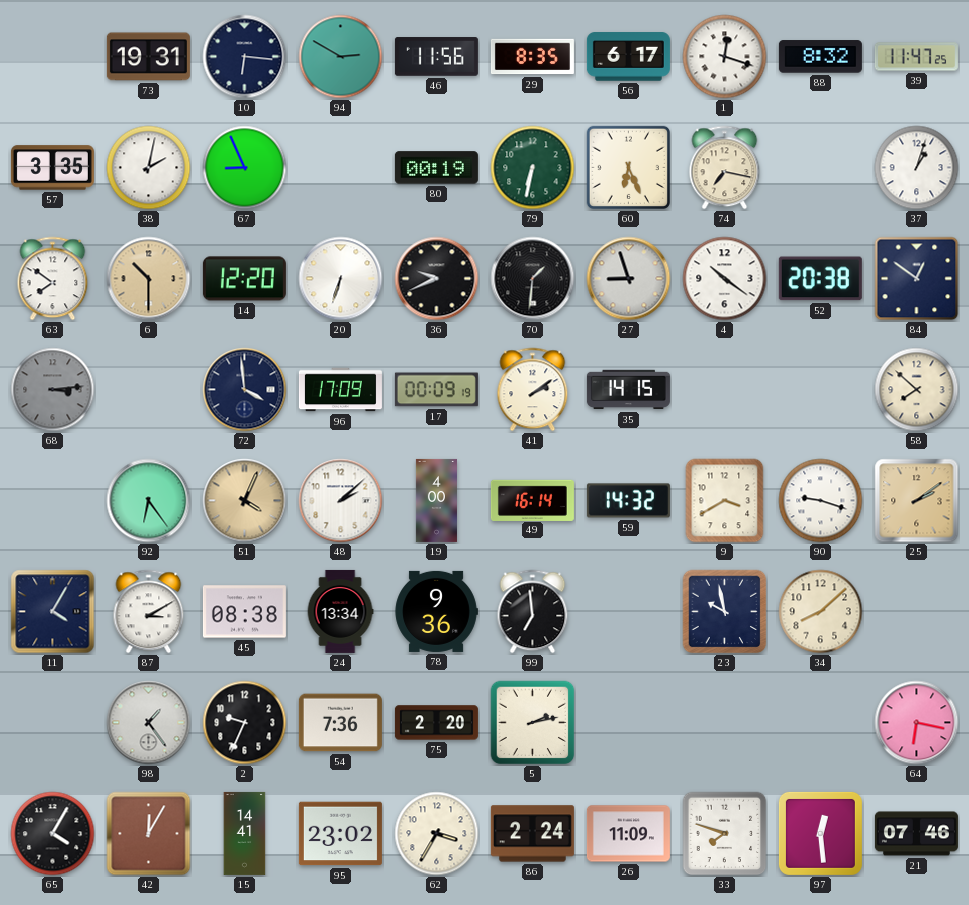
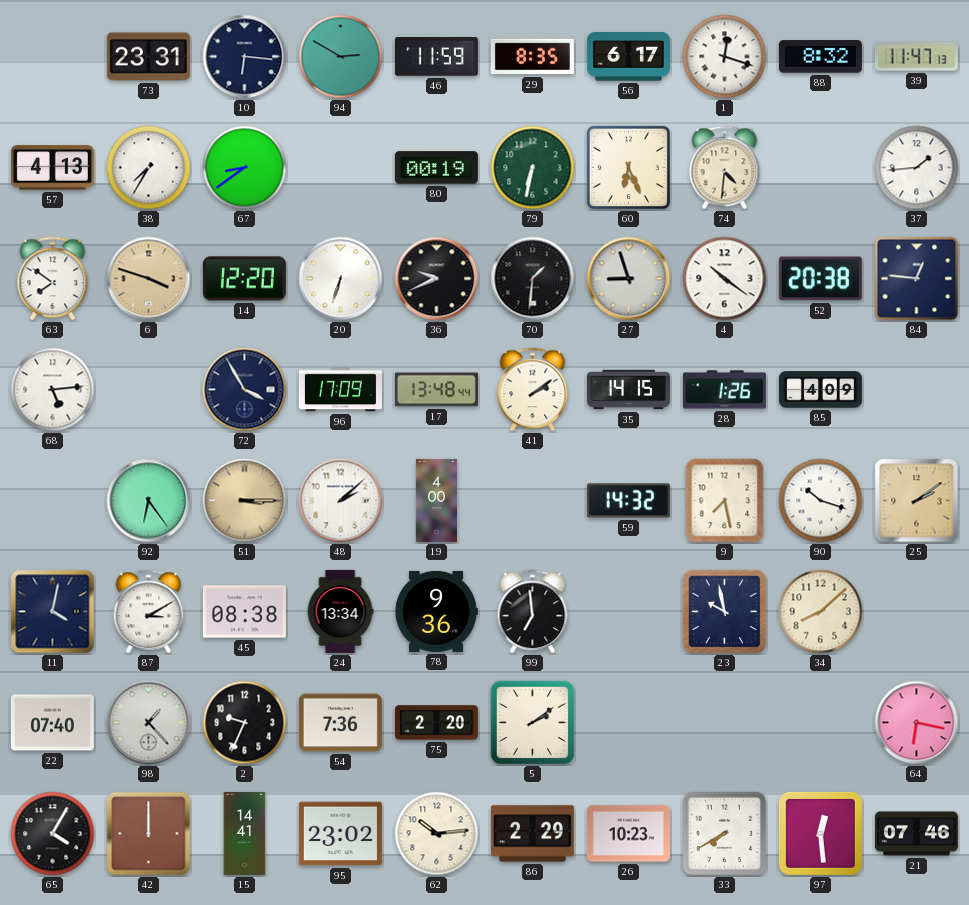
73: 19:31 -> 23:31 (148, 57)
46: 11:56 -> 11:59 (436, 57)
39: 11:47:25 -> 11:47:13 (916, 57)
57: 3:35 -> 4:13 (52, 168)
38: 2:02 -> 7:35 (149, 168)
67: 8:56 -> 8:39 (245, 168)
74: 7:17 -> 4:31 (725, 168)
37: 1:03 -> 1:44 (917, 168)
6: 10:30 -> 3:48 (149, 279)
84: 12:51 -> 12:46 (917, 279)
68: 3:14 -> 5:14 (53, 390)
68 dial: grey -> white (53, 390)
72: 3:59 -> 3:55 (245, 390)
17: 00:09 -> 13:48 (436, 390)
28: none -> 1:26 (724, 390)
85: none -> 4:09 (820, 390)
58: 7:52 -> none (917, 390)
51: 4:04 -> 3:15 (245, 501)
49: 16:14 -> none (532, 500)
9: 3:40 -> 7:28 (725, 501)
90: 9:18 -> 10:18 (821, 501)
11: 4:05 -> 4:02 (53, 612)
22: none -> 07:40 (52, 723)
98: 1:24 -> 1:23 (149, 723)
5: 2:13 -> 2:09 (533, 723)
42: 12:05 -> 12:00 (149, 834)
62: 3:35 -> 10:14 (437, 834)
86: 2:24 -> 2:29 (532, 834)
26: 11:09 -> 10:23 (628, 834)
33: 7:48 -> 7:40 (725, 834)
